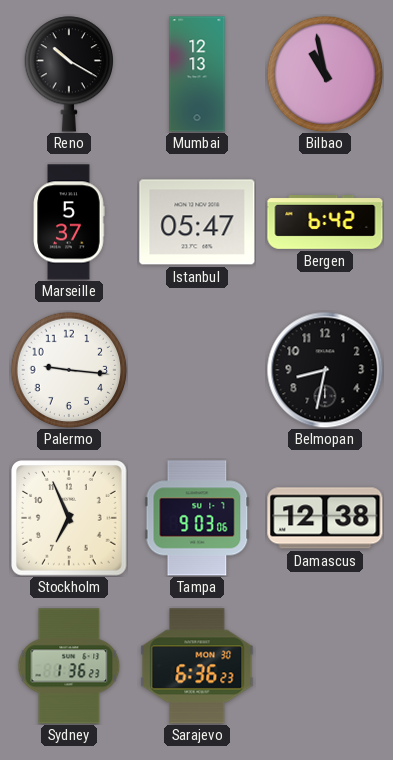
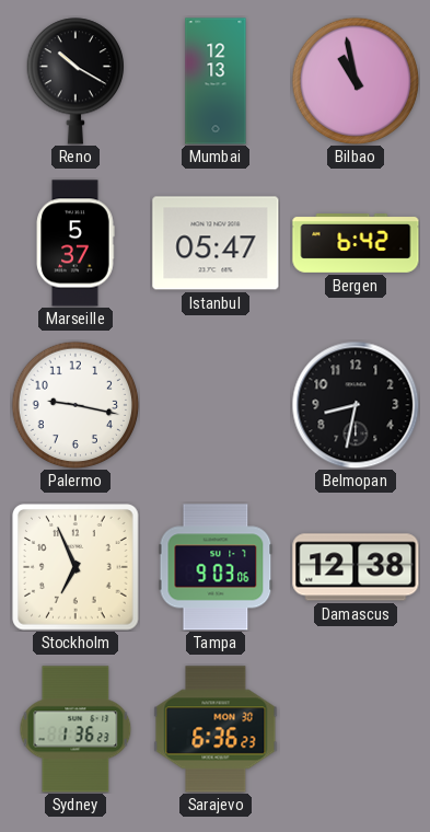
Palermo: 9:16 -> 9:17 (75, 405)
